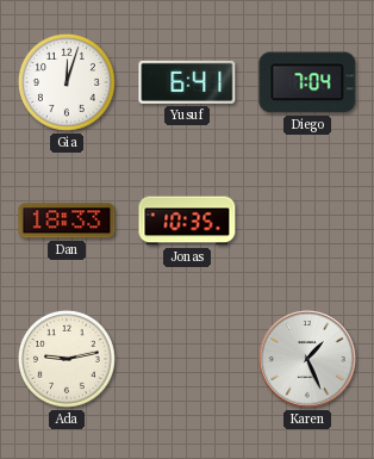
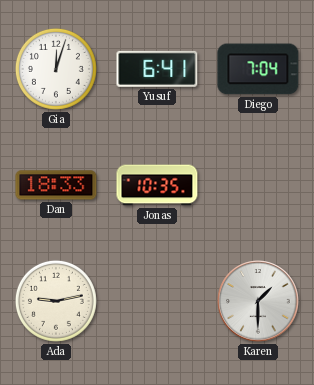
Karen: 1:26 -> 1:30 (258, 301)
